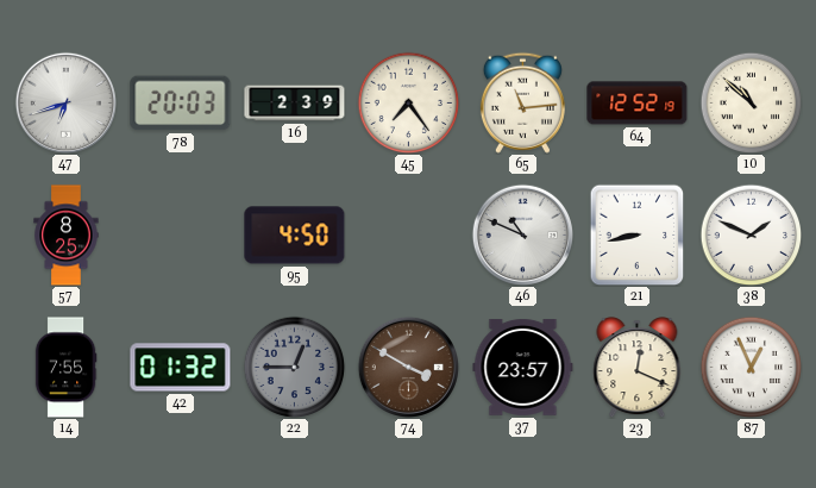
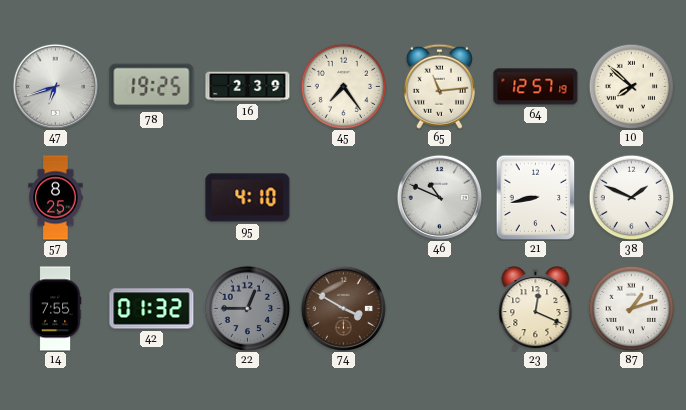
78: 20:03 -> 19:25 (152, 87)
64: 12:52 -> 12:57 (536, 87)
10: 10:52 -> 7:52 (631, 86)
95: 4:50 -> 4:10 (248, 198)
37: 23:57 -> none (523, 368)
87: 12:56 -> 1:12 (631, 308)
